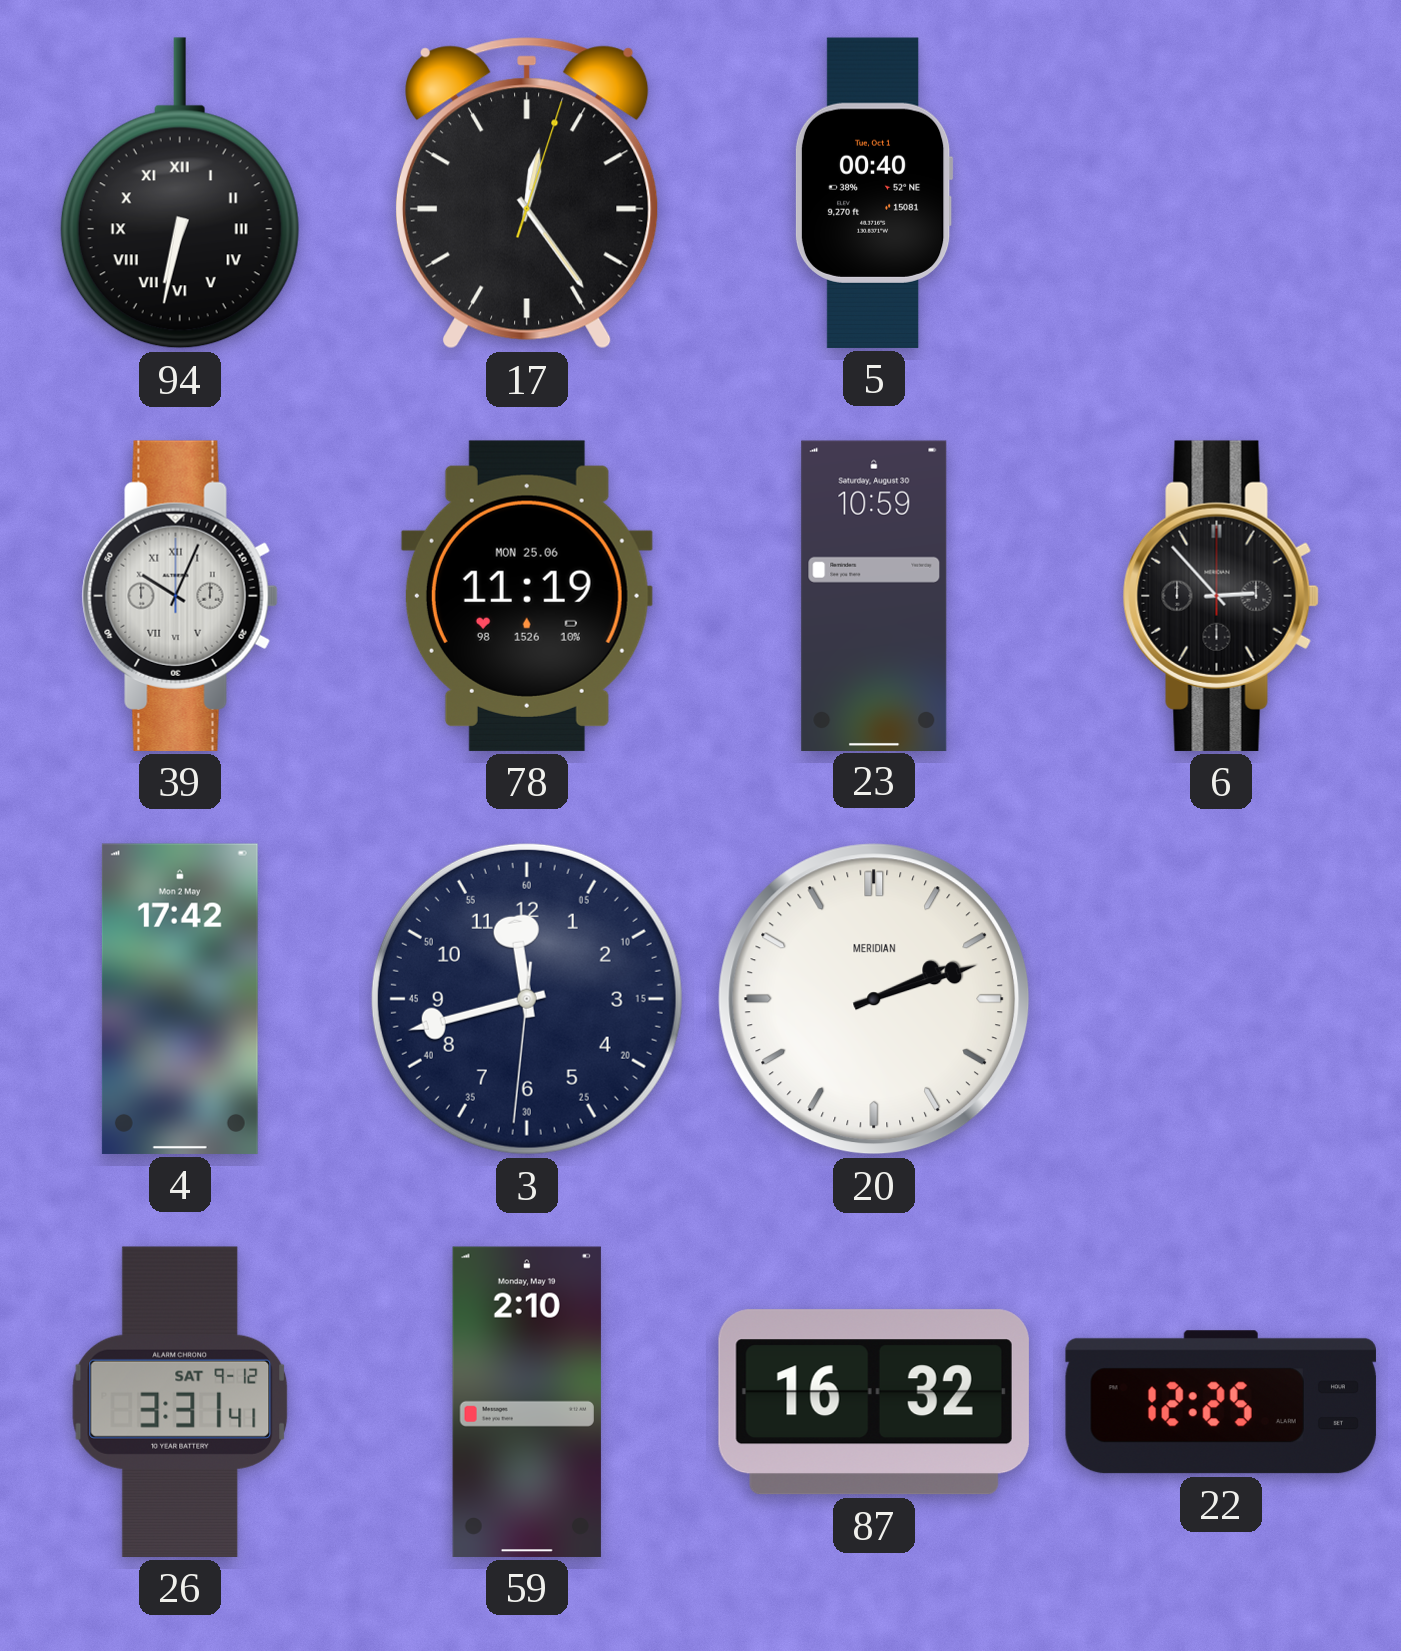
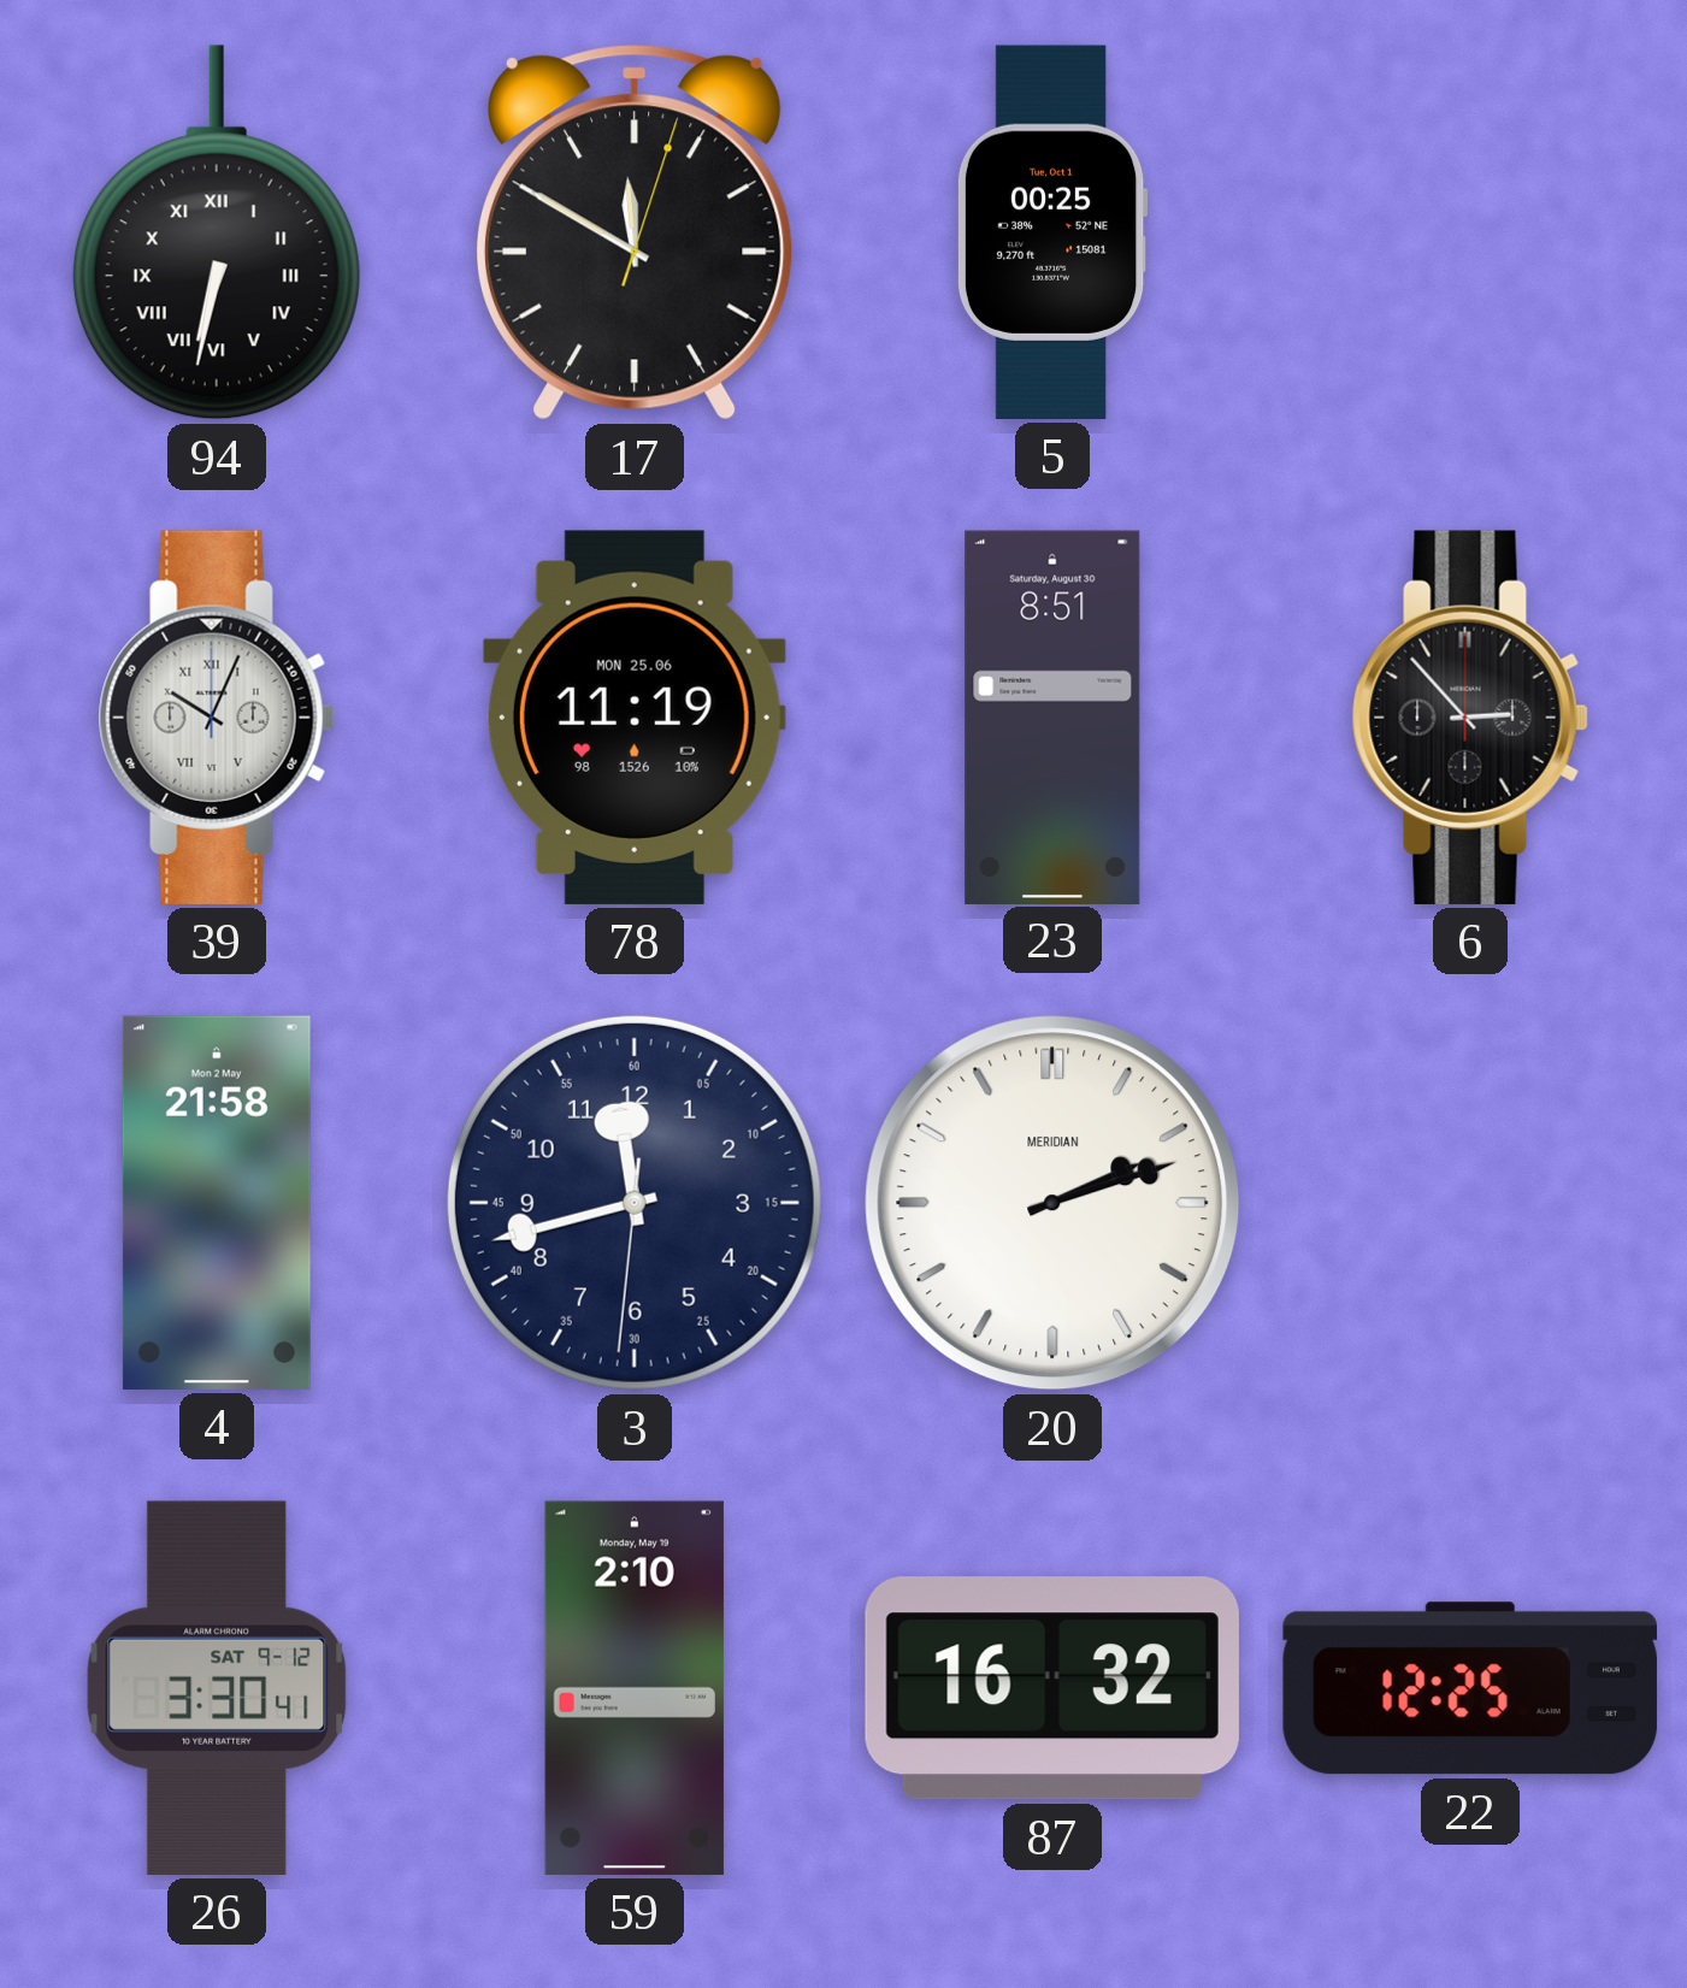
17: 12:24 -> 11:50 (635, 232)
5: 00:40 -> 00:25 (1052, 232)
23: 10:59 -> 8:51 (1052, 716)
4: 17:42 -> 21:58 (217, 1203)
26: 3:31 -> 3:30 (217, 1688)
